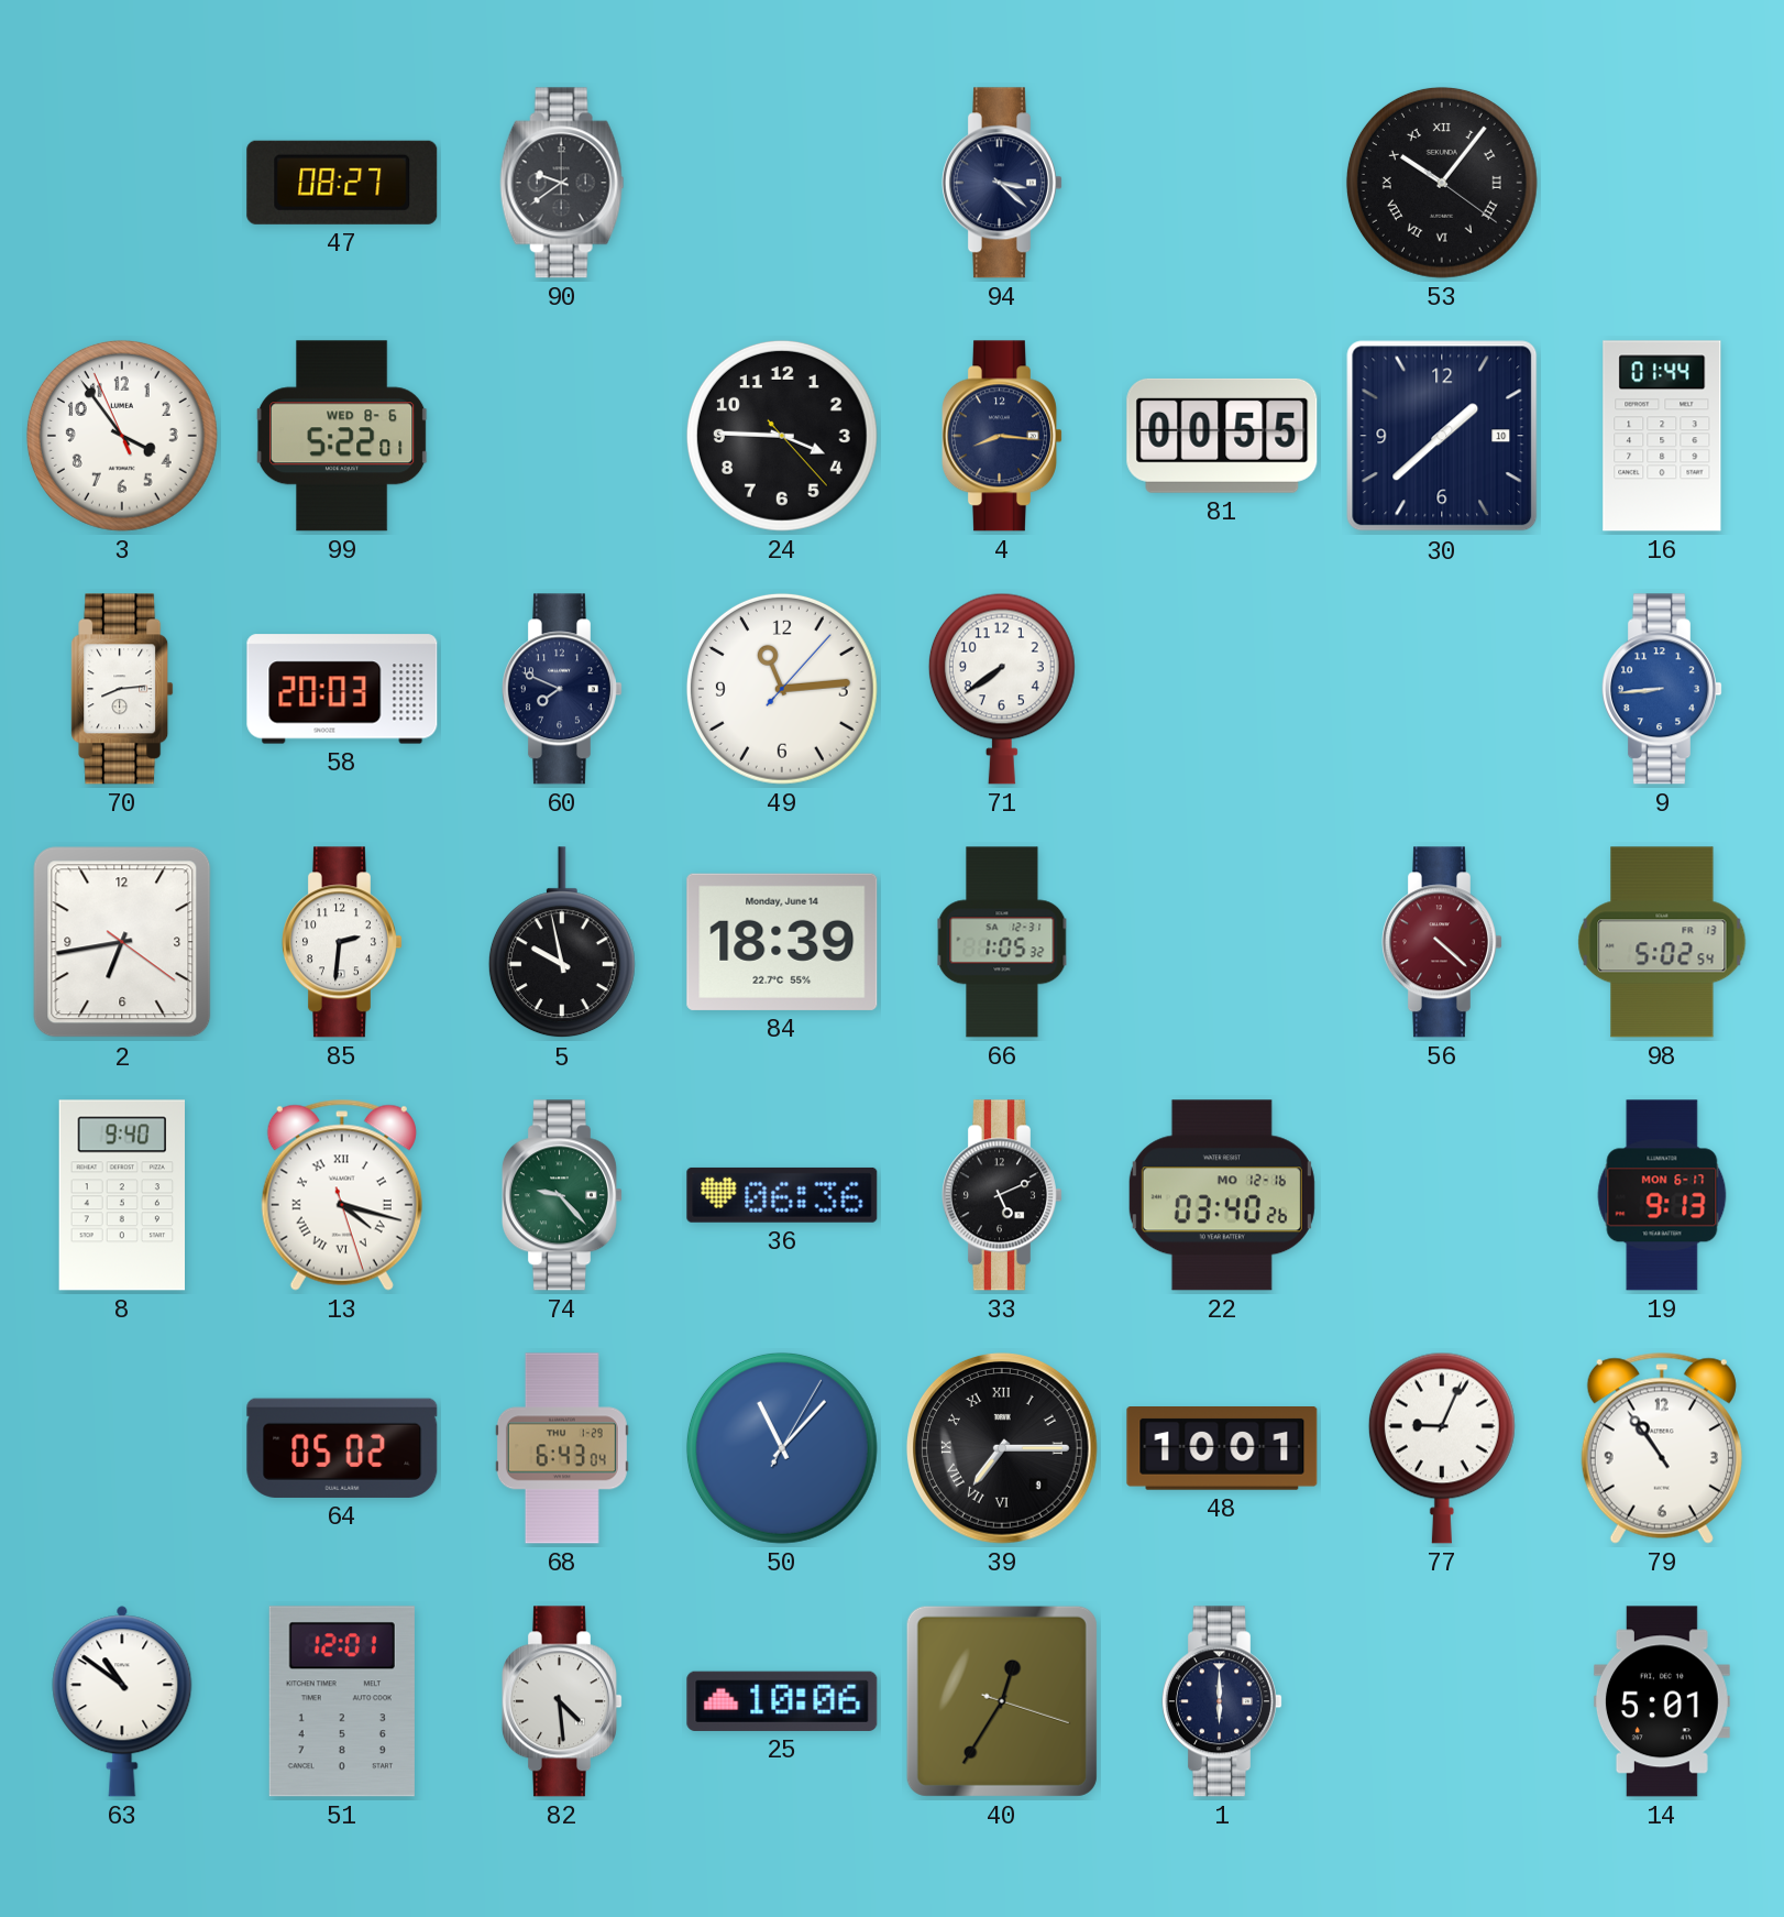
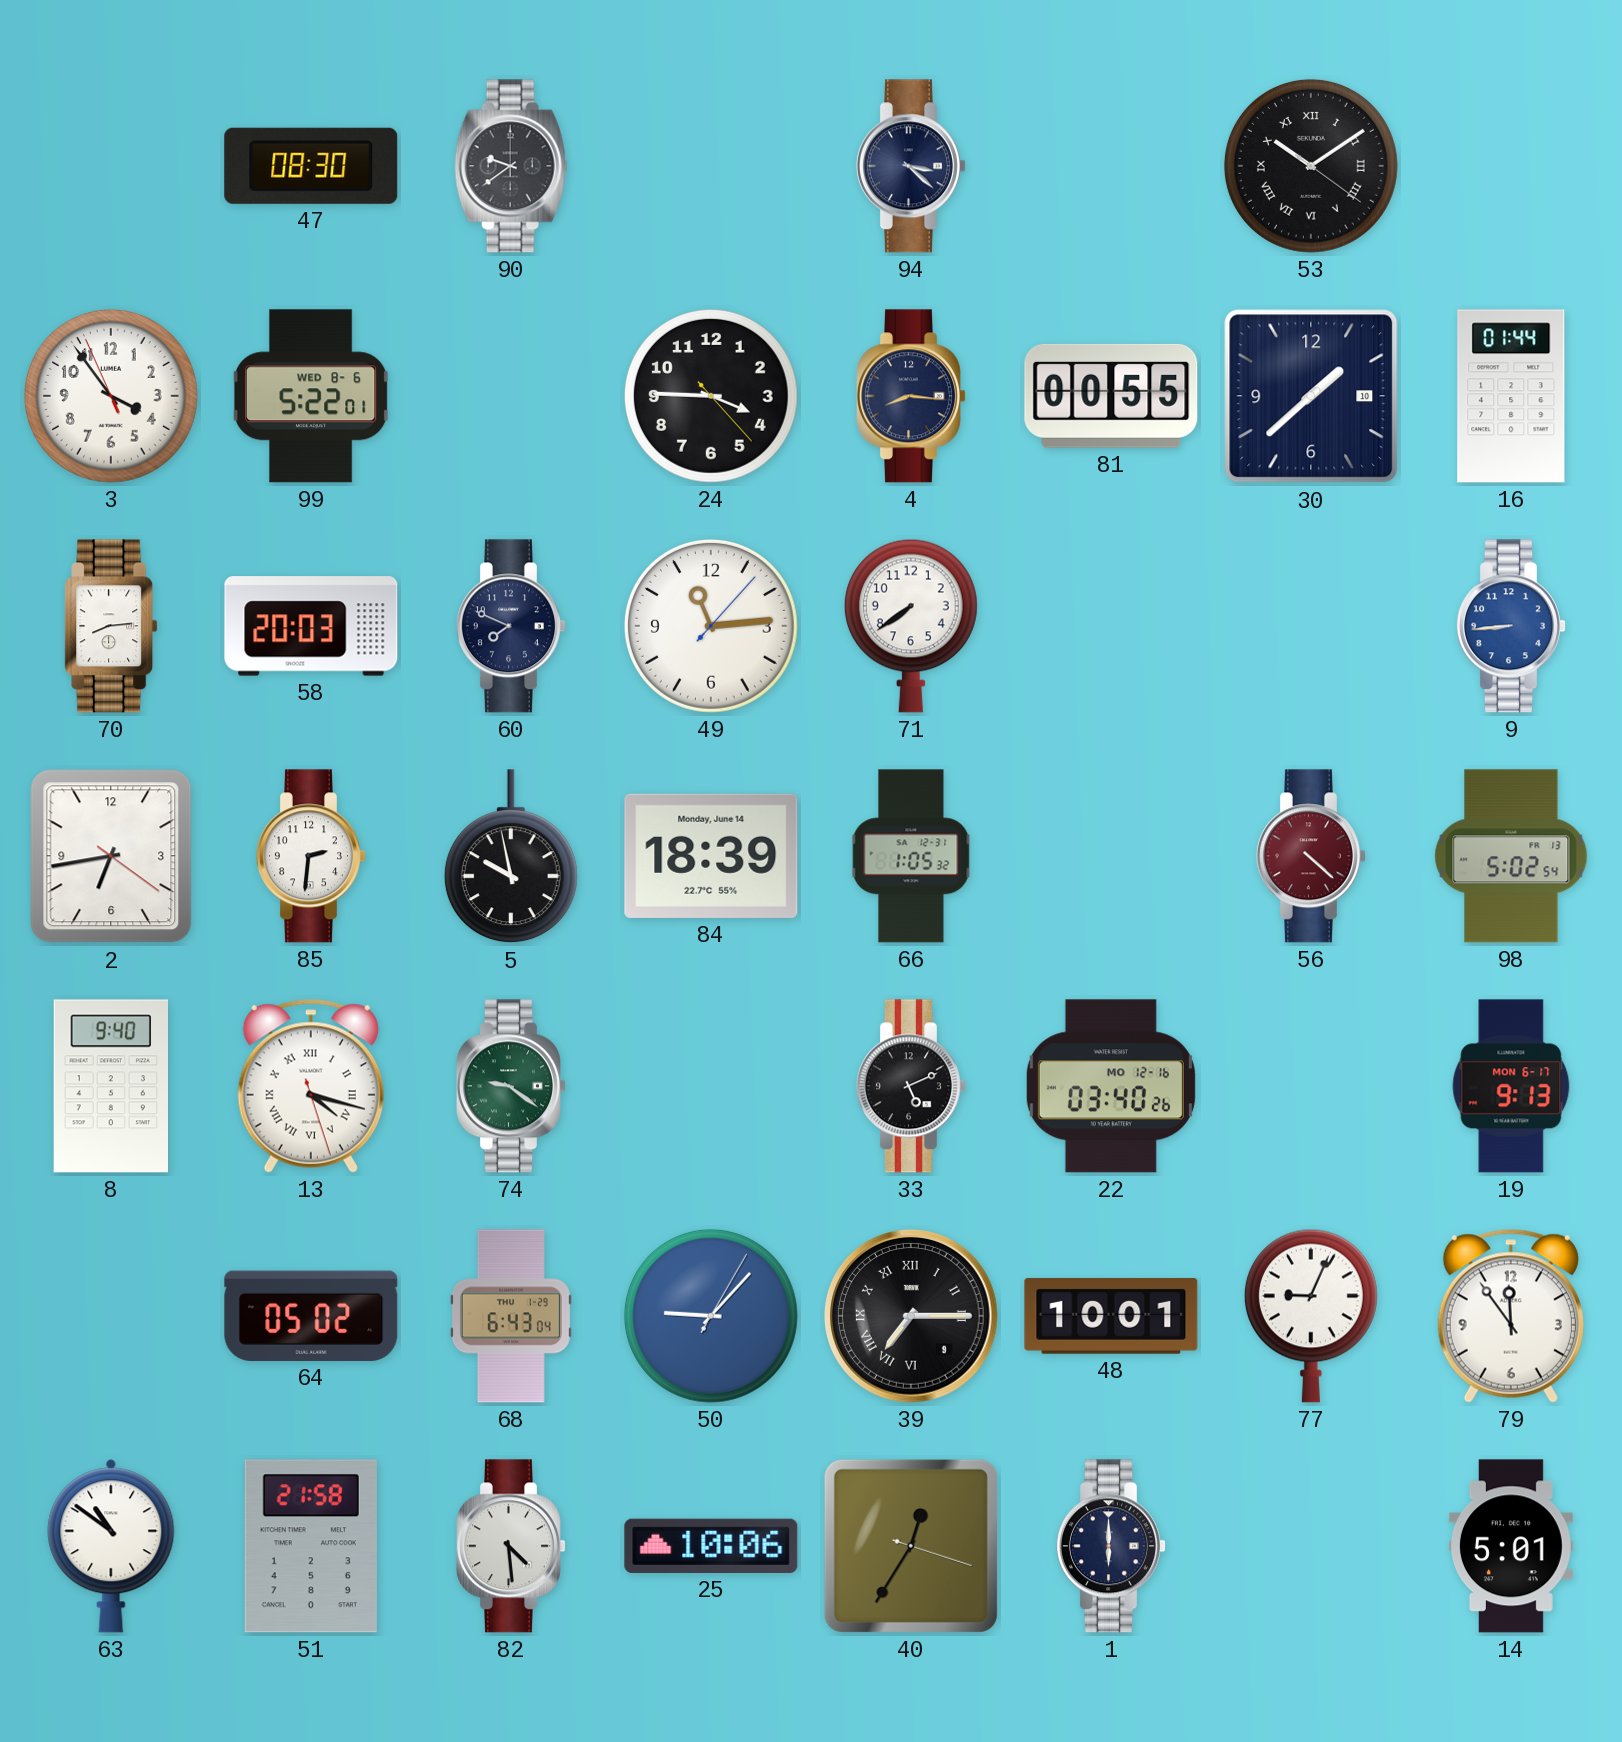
47: 08:27 -> 08:30 (311, 166)
53: 10:06 -> 10:09 (1311, 166)
74: 9:23 -> 9:21 (511, 1086)
36: 06:36 -> none (782, 1195)
50: 11:07 -> 9:07 (711, 1316)
79: 10:54 -> 11:54 (1511, 1316)
51: 12:01 -> 21:58 (311, 1546)
